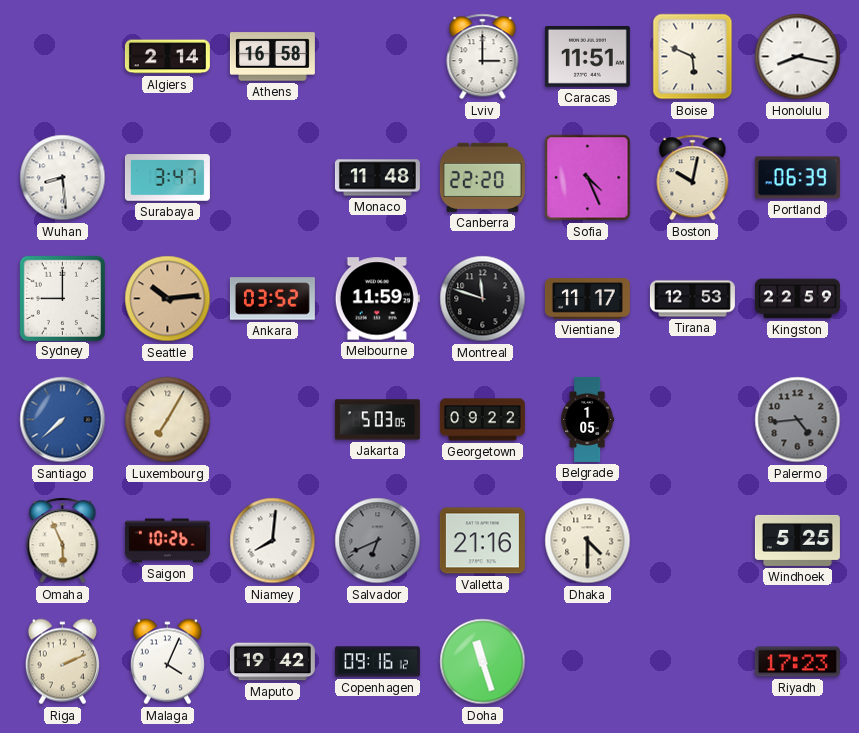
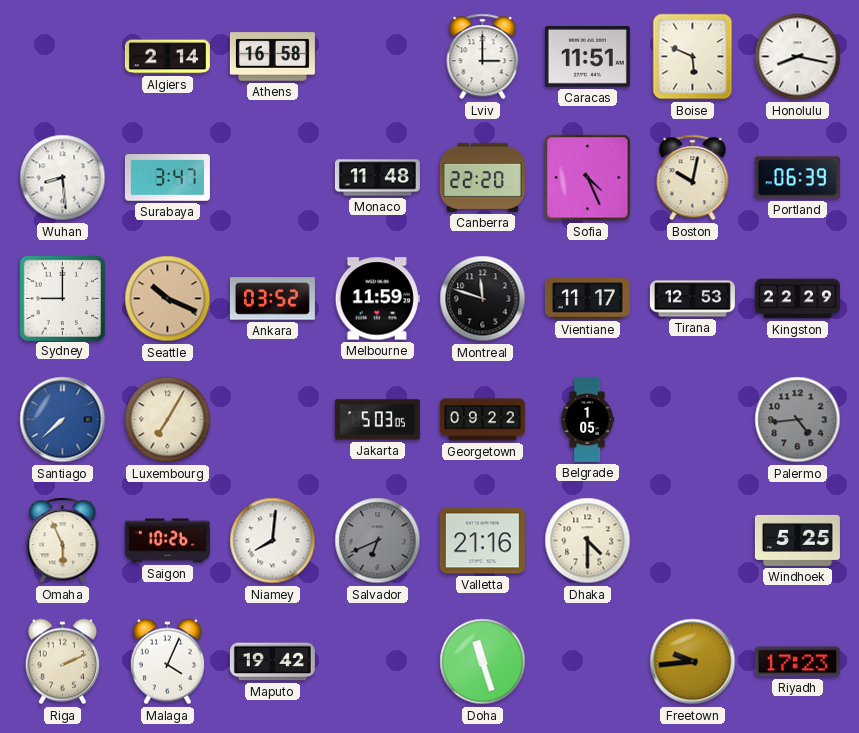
Seattle: 10:14 -> 10:19 (168, 299)
Kingston: 22:59 -> 22:29 (797, 299)
Copenhagen: 09:16 -> none (377, 662)
Freetown: none -> 9:44 (693, 662)
